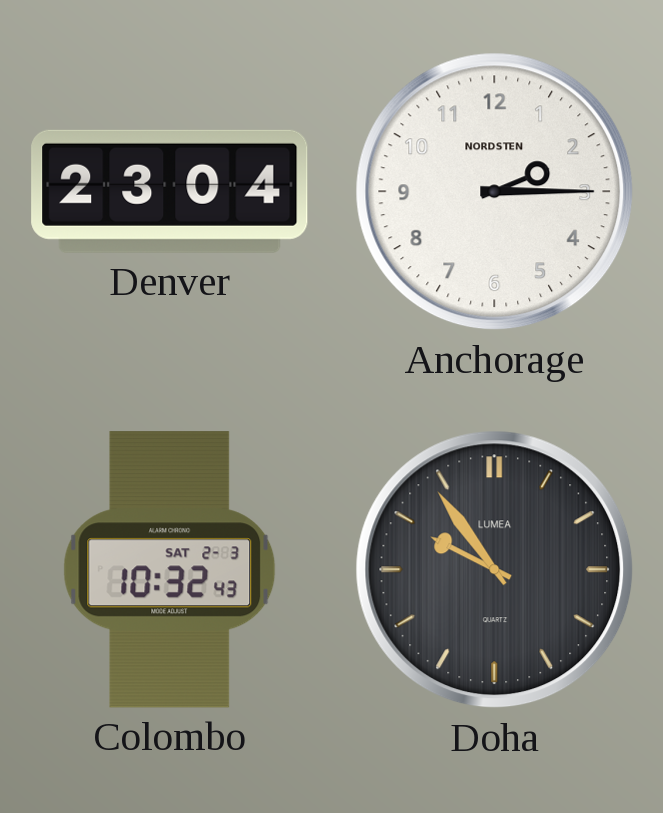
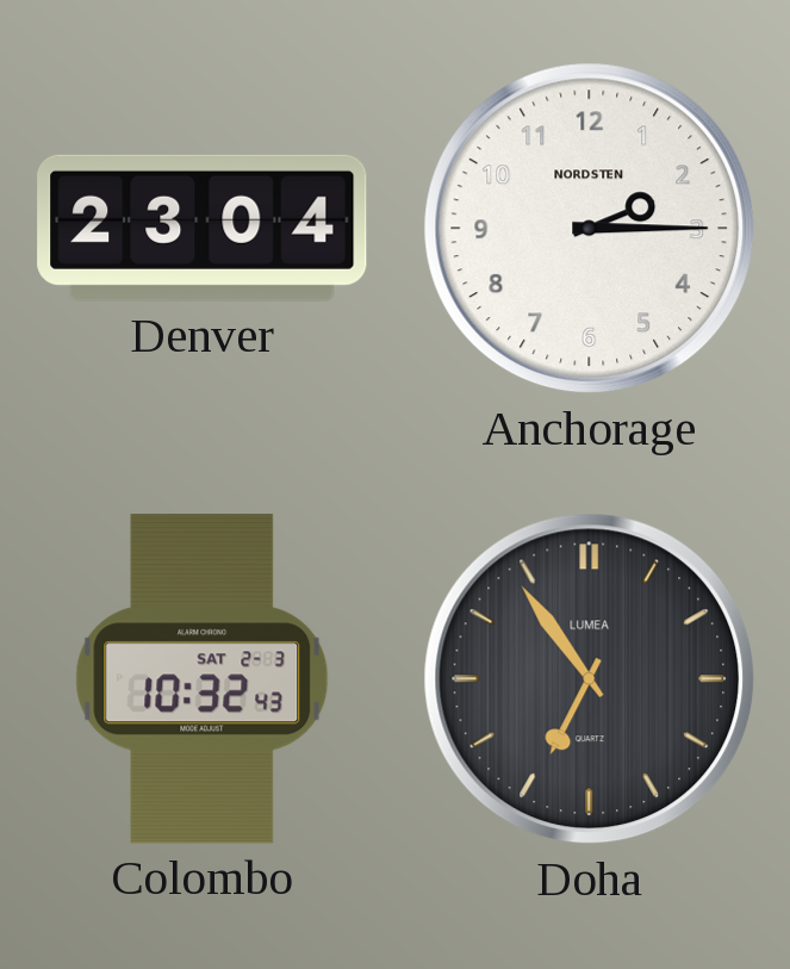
Doha: 9:54 -> 6:54 (590, 679)
